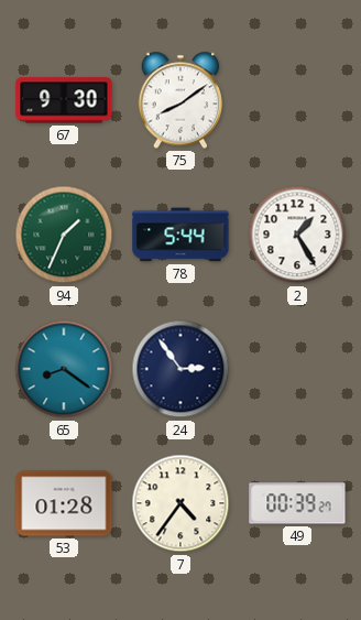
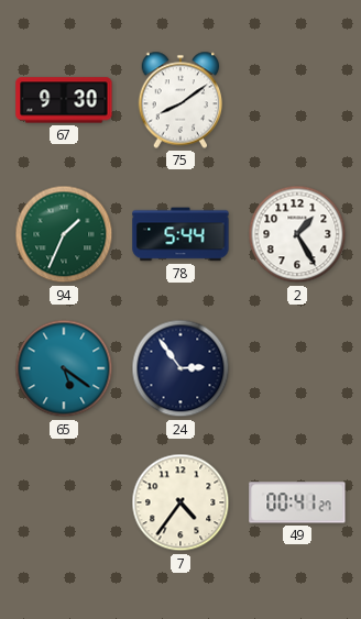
65: 8:21 -> 5:21 (64, 368)
53: 01:28 -> none (64, 503)
49: 00:39 -> 00:41 (297, 502)
